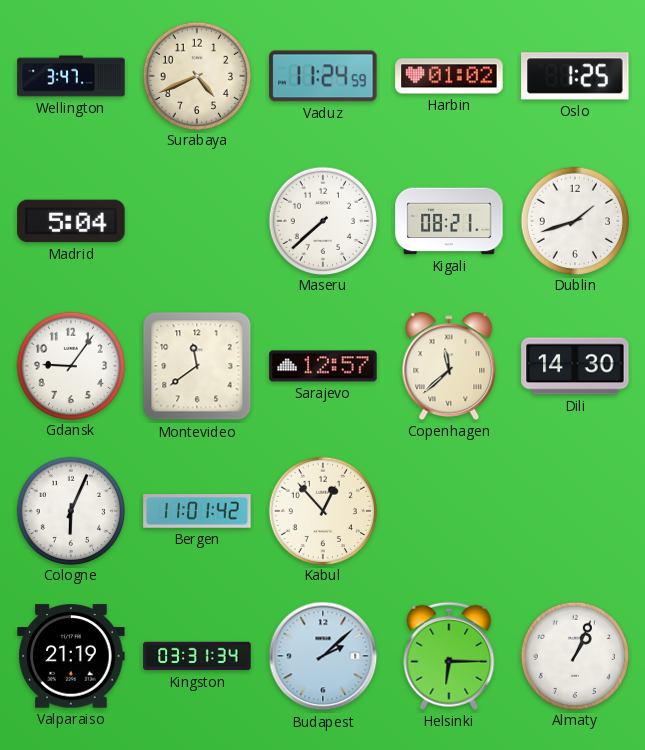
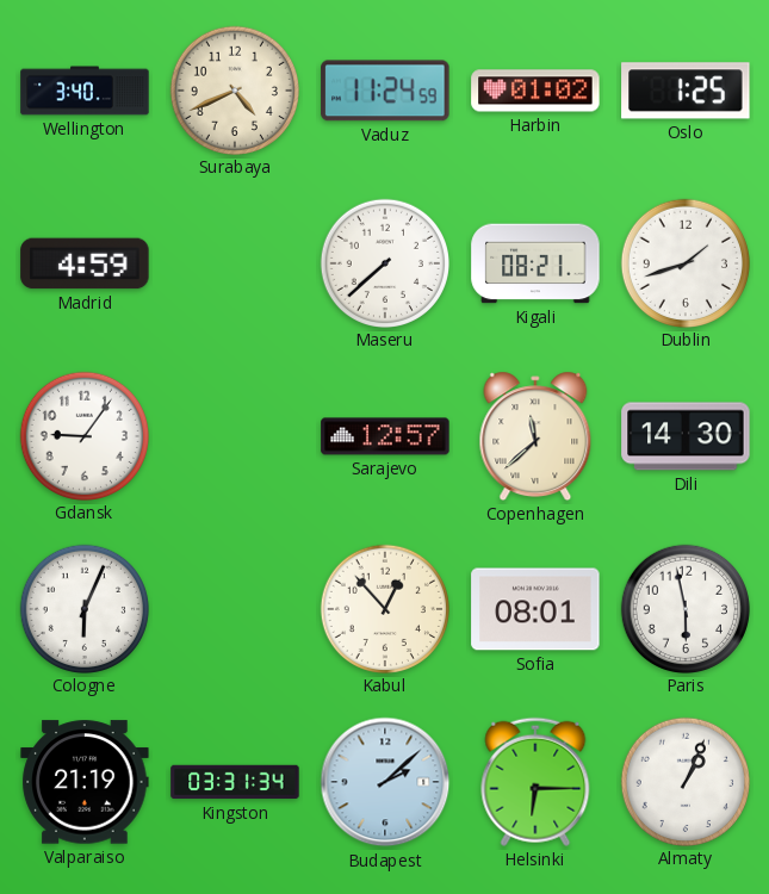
Wellington: 3:47 -> 3:40 (85, 91)
Madrid: 5:04 -> 4:59 (85, 263)
Montevideo: 11:39 -> none (197, 366)
Bergen: 11:01 -> none (197, 511)
Sofia: none -> 08:01 (535, 609)
Paris: none -> 5:58 (684, 608)
